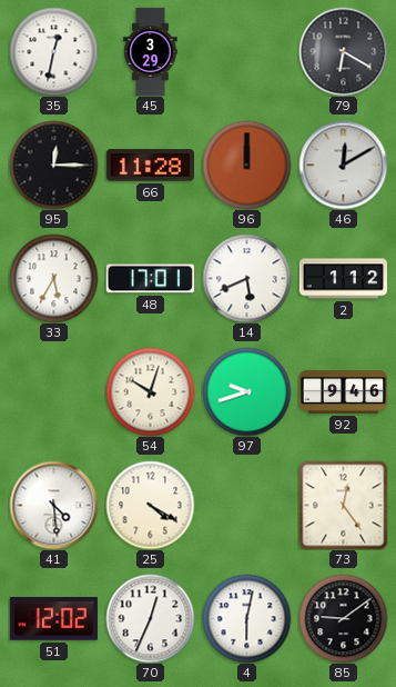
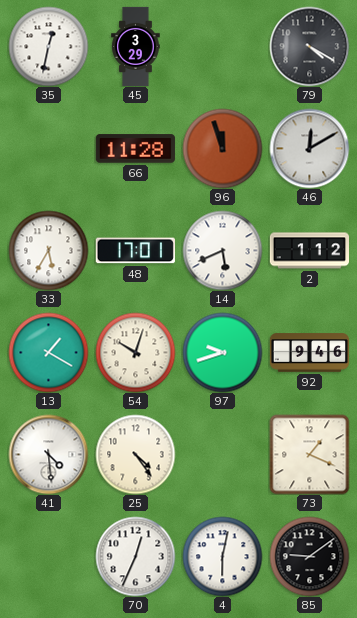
79: 6:20 -> 4:20 (309, 46)
95: 12:15 -> none (53, 165)
96: 12:00 -> 11:57 (222, 148)
13: none -> 1:20 (48, 352)
25: 4:20 -> 4:24 (135, 454)
73: 12:24 -> 1:19 (309, 454)
51: 12:02 -> none (53, 619)
